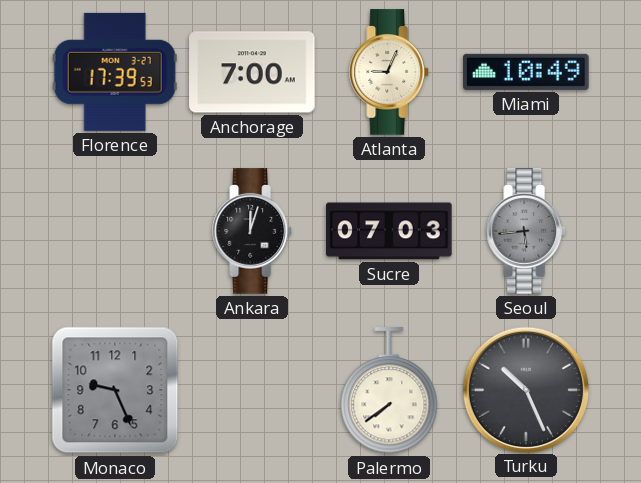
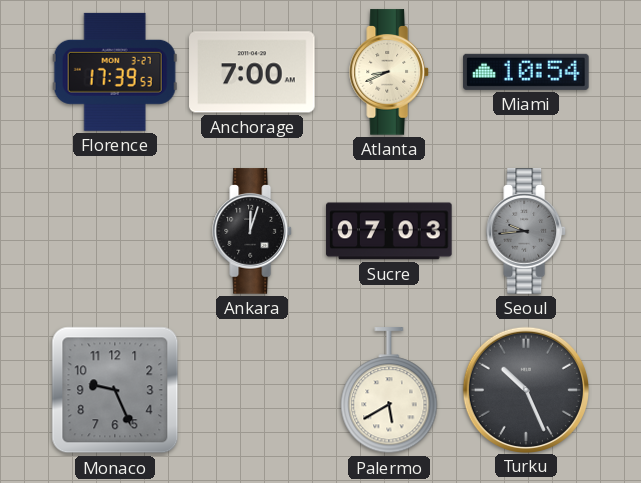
Atlanta: 9:04 -> 8:41 (390, 72)
Miami: 10:49 -> 10:54 (526, 72)
Seoul: 5:44 -> 9:44 (527, 231)
Palermo: 7:39 -> 5:40 (389, 391)
